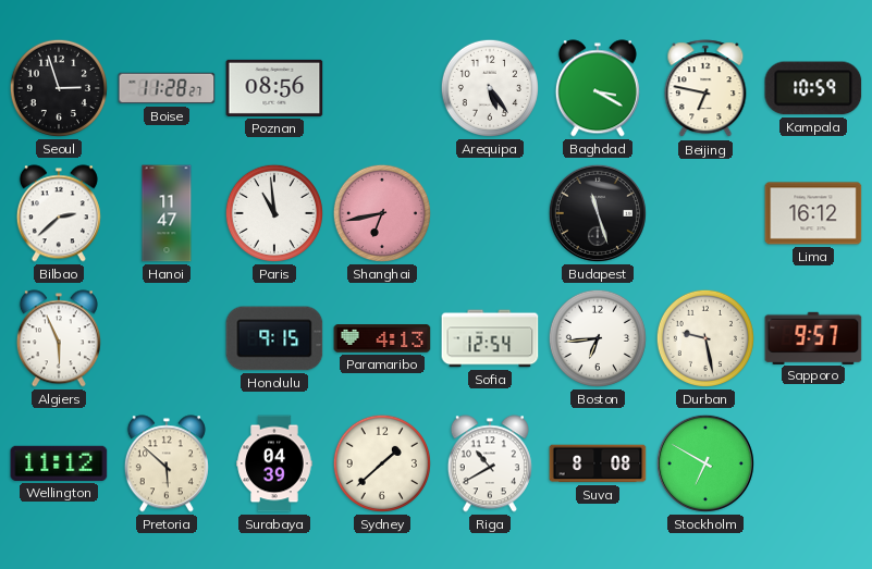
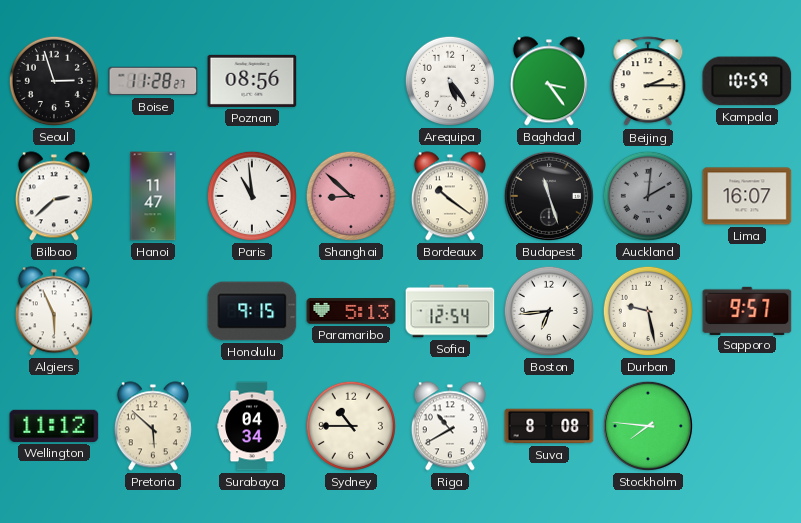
Baghdad: 3:20 -> 3:24 (549, 81)
Beijing: 6:47 -> 2:15 (648, 82)
Shanghai: 6:43 -> 8:52 (351, 196)
Bordeaux: none -> 10:21 (450, 196)
Auckland: none -> 2:01 (648, 196)
Lima: 16:12 -> 16:07 (747, 196)
Paramaribo: 4:13 -> 5:13 (351, 311)
Surabaya: 04:39 -> 04:34 (252, 426)
Sydney: 1:38 -> 10:45 (351, 426)
Stockholm: 6:50 -> 7:46 (648, 426)
